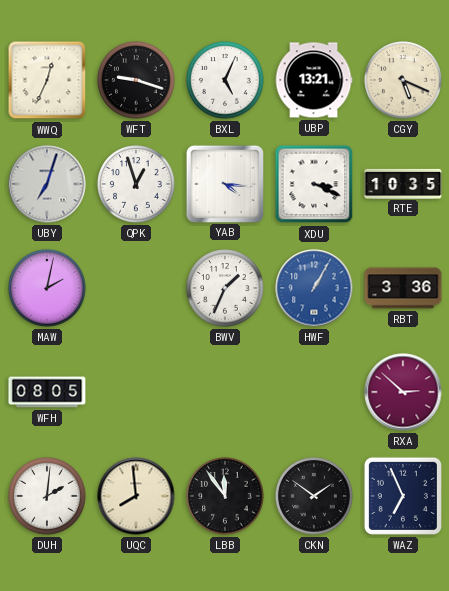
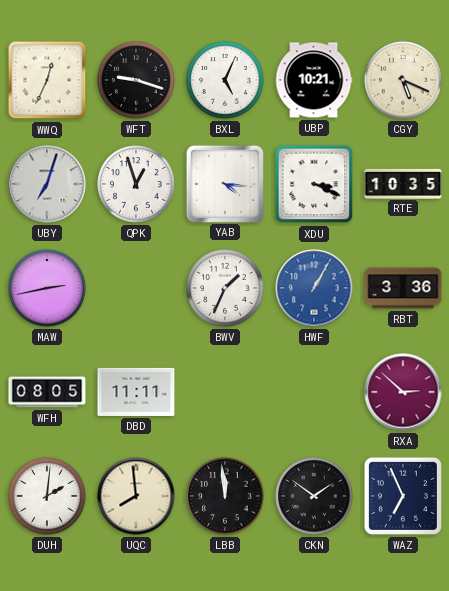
UBP: 13:21 -> 10:21 (314, 80)
MAW: 2:02 -> 2:43 (47, 288)
DBD: none -> 11:11 (136, 392)
LBB: 11:54 -> 11:59 (225, 496)
